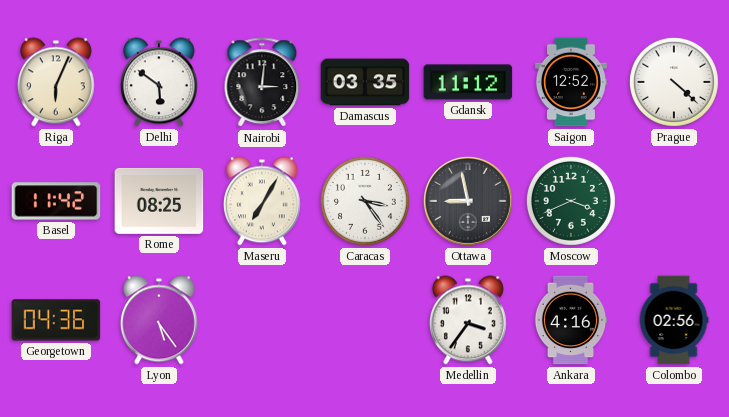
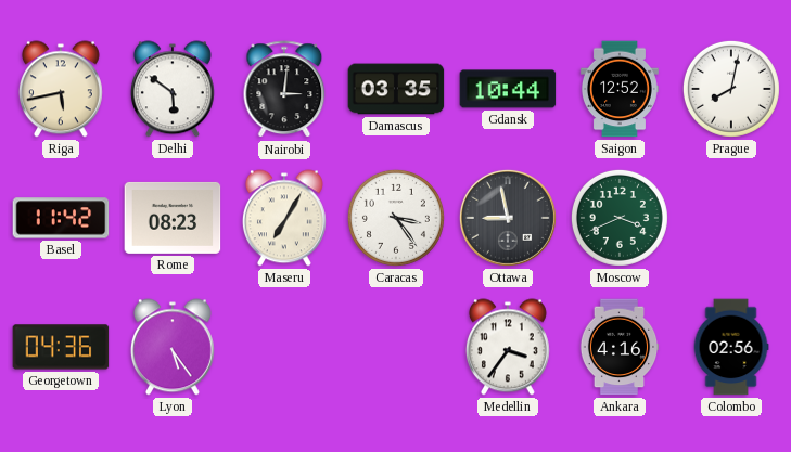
Riga: 6:04 -> 5:43 (61, 89)
Gdansk: 11:12 -> 10:44 (508, 89)
Prague: 4:22 -> 8:02 (731, 89)
Rome: 08:25 -> 08:23 (173, 218)
